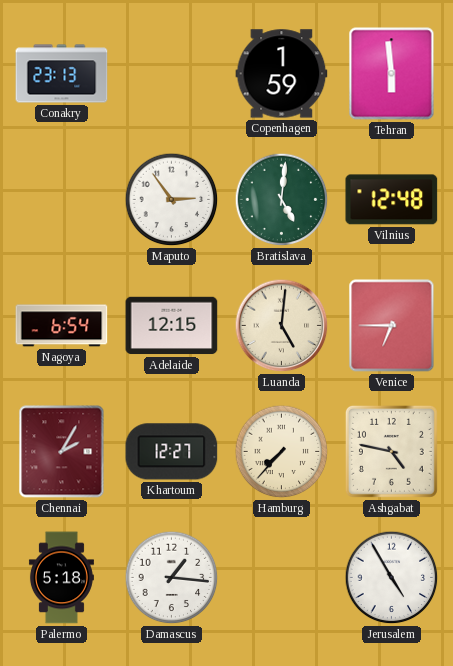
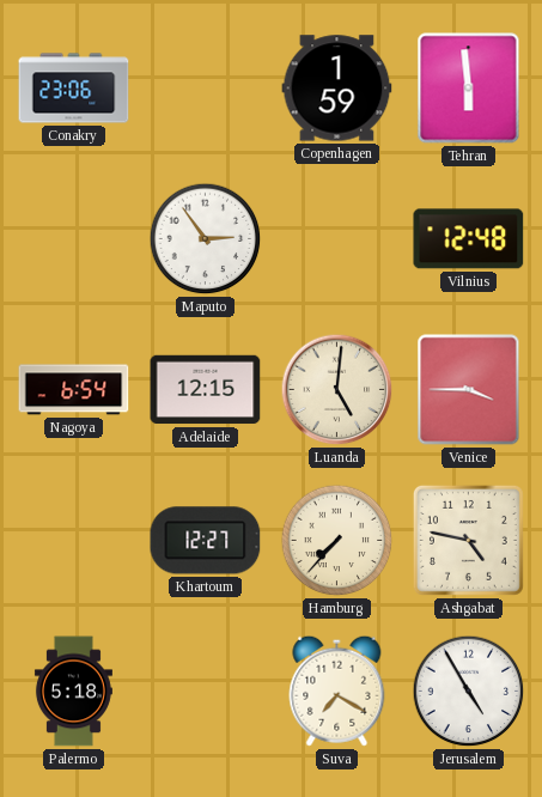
Conakry: 23:13 -> 23:06 (74, 89)
Bratislava: 5:01 -> none (282, 200)
Venice: 6:45 -> 3:45 (469, 390)
Chennai: 2:05 -> none (62, 452)
Damascus: 1:16 -> none (172, 578)
Suva: none -> 7:20 (337, 690)
